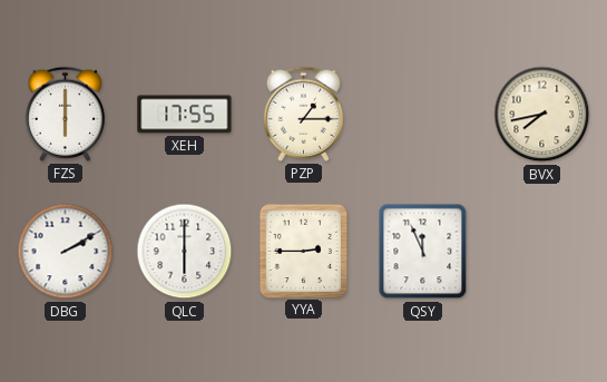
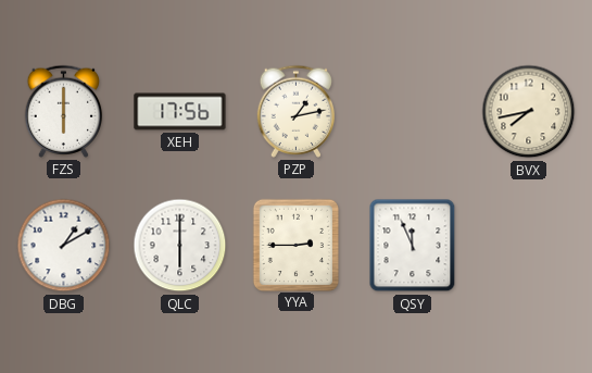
XEH: 17:55 -> 17:56 (180, 112)
PZP: 1:15 -> 1:13 (297, 111)
DBG: 2:10 -> 1:10 (64, 246)
